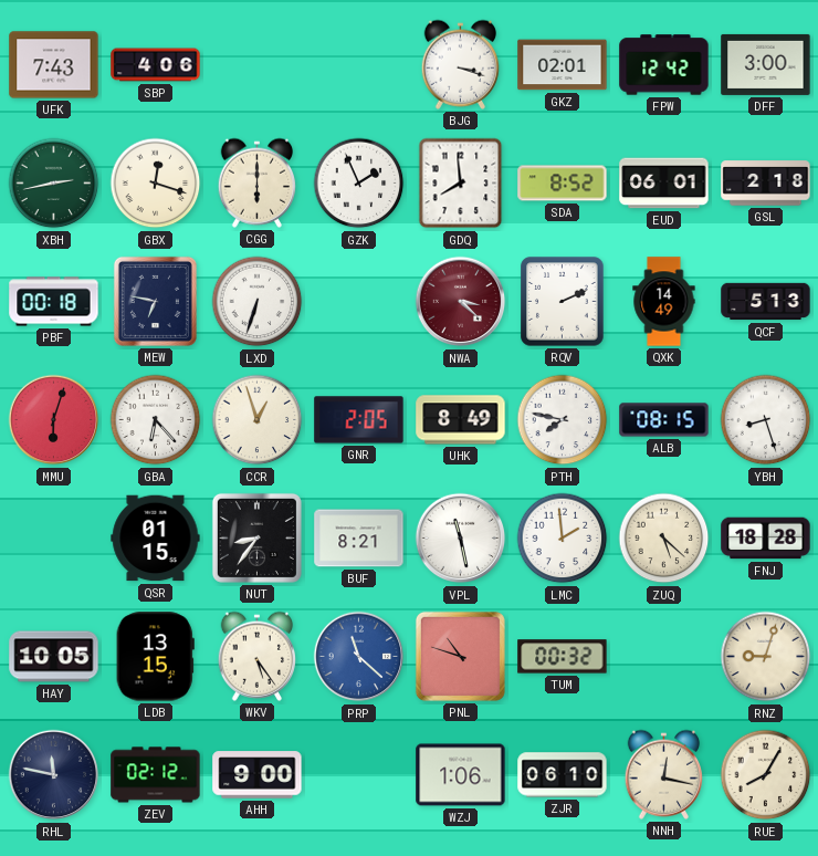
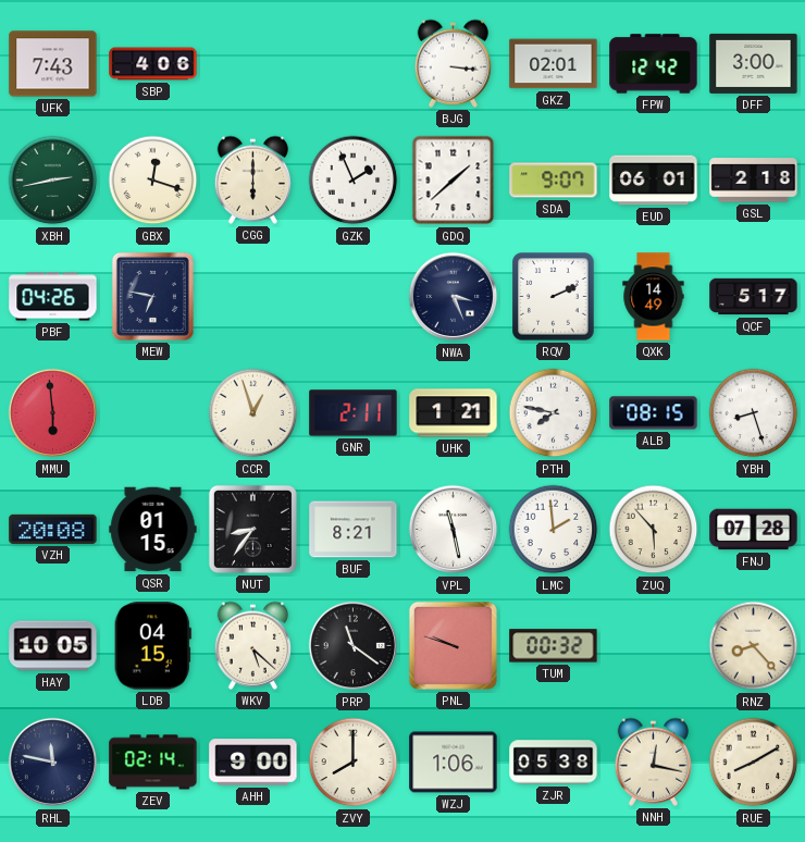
BJG: 3:18 -> 3:16 (454, 63)
GDQ: 7:59 -> 1:38 (454, 181)
SDA: 8:52 -> 9:07 (554, 181)
PBF: 00:18 -> 04:26 (53, 297)
LXD: 6:33 -> none (258, 302)
NWA: 3:22 -> 3:26 (454, 297)
NWA dial: burgundy -> navy (454, 297)
QCF: 5:13 -> 5:17 (754, 297)
MMU: 6:03 -> 5:59 (53, 413)
GBA: 6:23 -> none (156, 420)
GNR: 2:05 -> 2:11 (354, 413)
UHK: 8:49 -> 1:21 (454, 413)
VZH: none -> 20:08 (53, 529)
ZUQ: 5:22 -> 5:53 (654, 530)
FNJ: 18:28 -> 07:28 (754, 530)
LDB: 13:15 -> 04:15 (152, 646)
WKV: 5:24 -> 5:22 (253, 645)
PRP: 11:22 -> 11:21 (354, 646)
PRP dial: blue -> black (354, 646)
PNL: 10:48 -> 9:48 (453, 645)
RNZ: 9:03 -> 8:23 (754, 646)
ZEV: 02:12 -> 02:14 (153, 763)
ZVY: none -> 8:00 (354, 763)
ZJR: 06:10 -> 05:38 (554, 763)
RUE: 8:05 -> 8:10 (754, 763)
